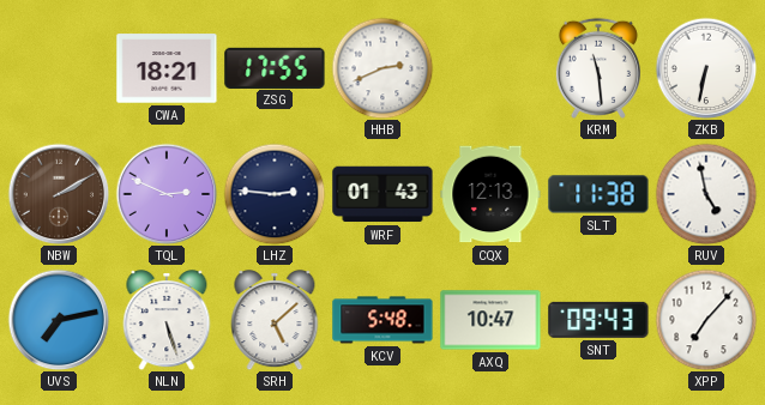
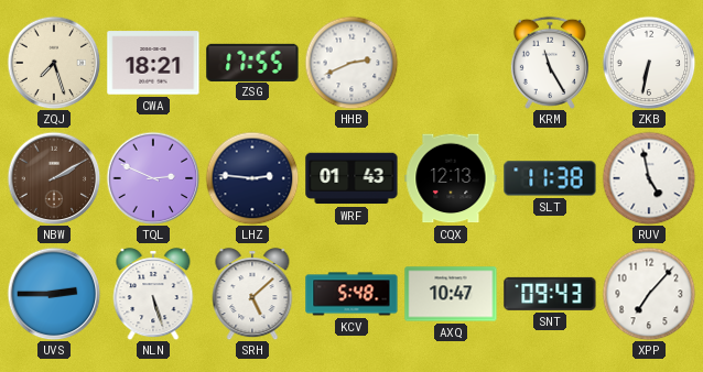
ZQJ: none -> 7:27 (54, 63)
KRM: 11:29 -> 11:25 (550, 63)
UVS: 7:13 -> 2:45 (54, 294)
